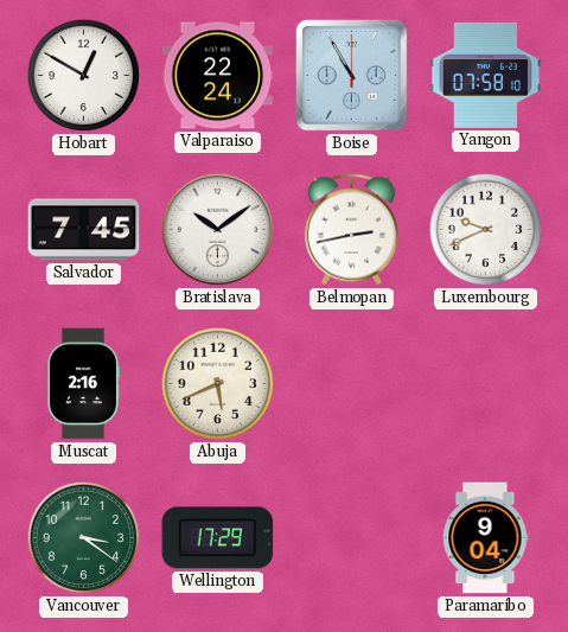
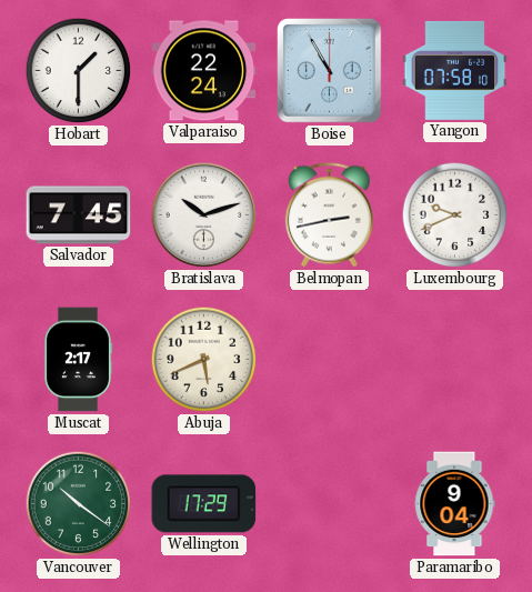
Hobart: 12:50 -> 1:30 (79, 71)
Bratislava: 10:09 -> 10:12 (204, 215)
Muscat: 2:16 -> 2:17 (78, 360)
Vancouver: 3:21 -> 10:21 (79, 504)
